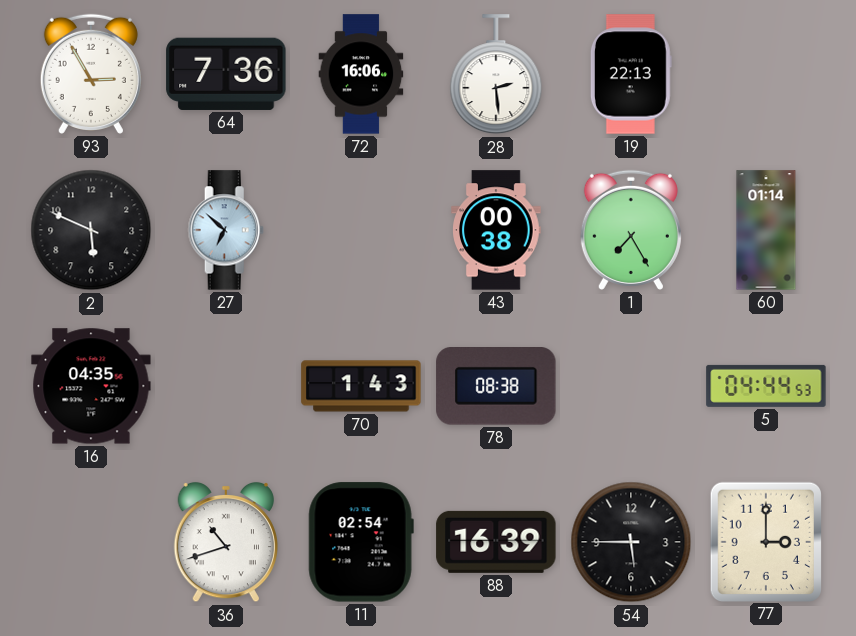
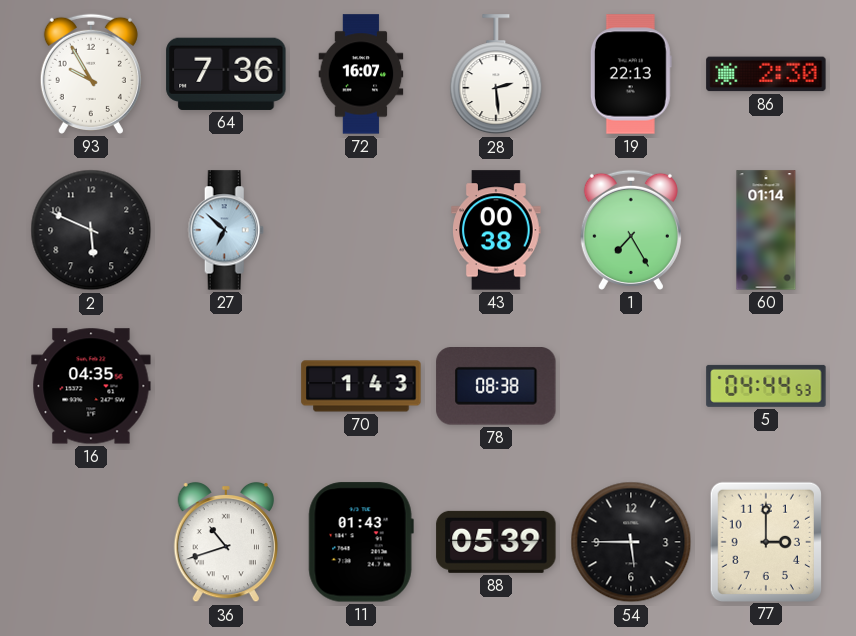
93: 2:55 -> 9:55 (91, 74)
72: 16:06 -> 16:07 (361, 74)
86: none -> 2:30 (766, 74)
11: 02:54 -> 01:43 (361, 542)
88: 16:39 -> 05:39 (496, 542)
